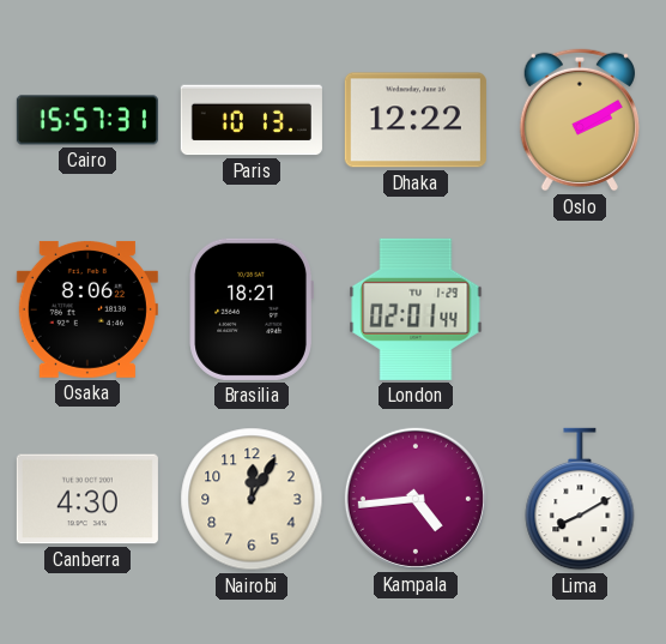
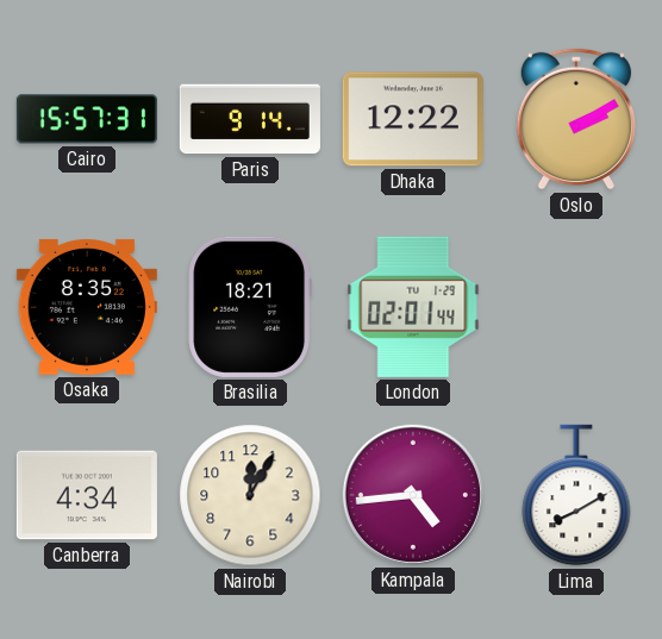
Paris: 10:13 -> 9:14 (250, 119)
Osaka: 8:06 -> 8:35 (87, 307)
Canberra: 4:30 -> 4:34 (87, 495)
